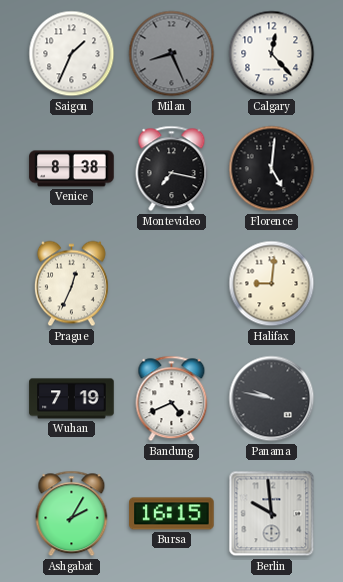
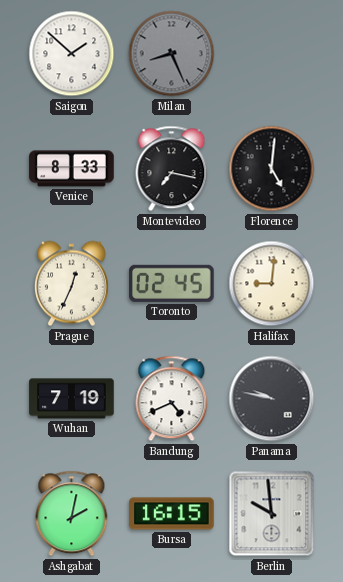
Saigon: 1:34 -> 1:52 (72, 54)
Calgary: 12:23 -> none (272, 54)
Venice: 8:38 -> 8:33 (72, 169)
Toronto: none -> 02:45 (172, 283)
Ashgabat: 2:05 -> 2:02 (72, 514)
